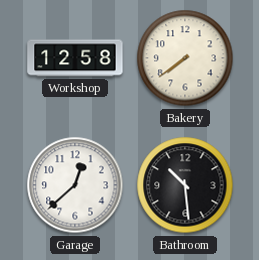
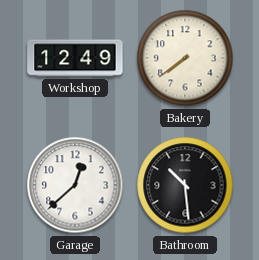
Workshop: 12:58 -> 12:49 (75, 58)
